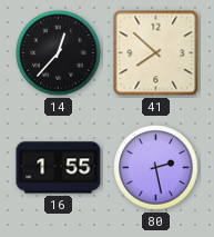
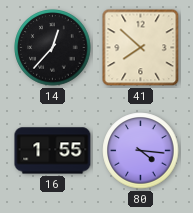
80: 2:28 -> 4:16 (141, 151)
